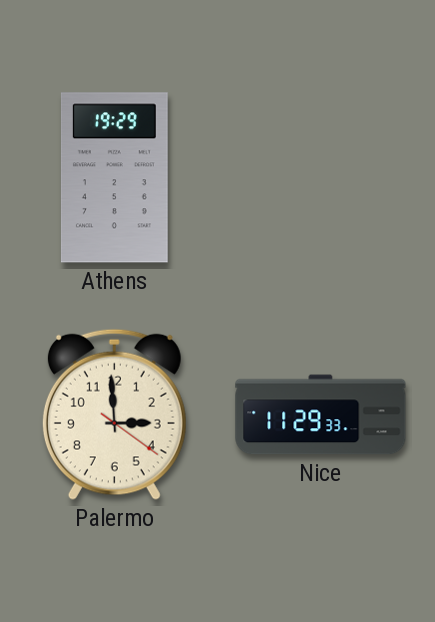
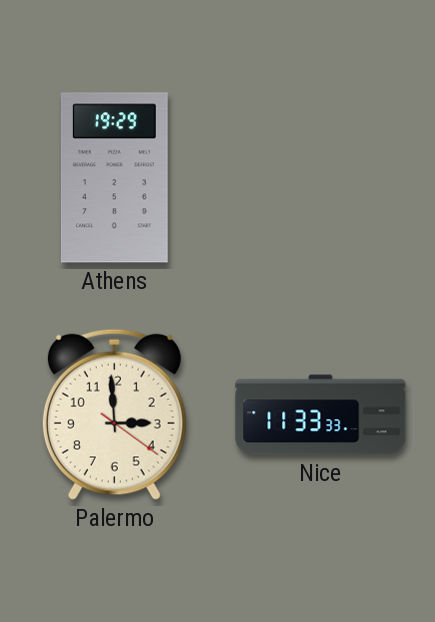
Nice: 11:29 -> 11:33 (321, 415)
